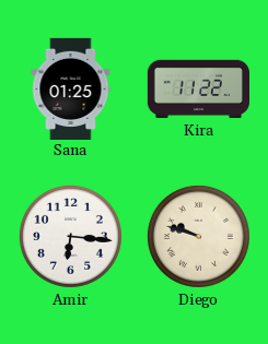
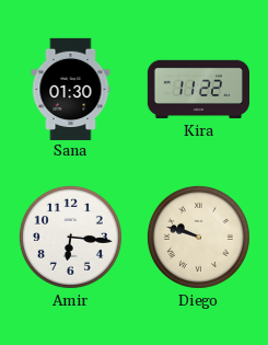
Sana: 01:25 -> 01:30 (71, 89)
